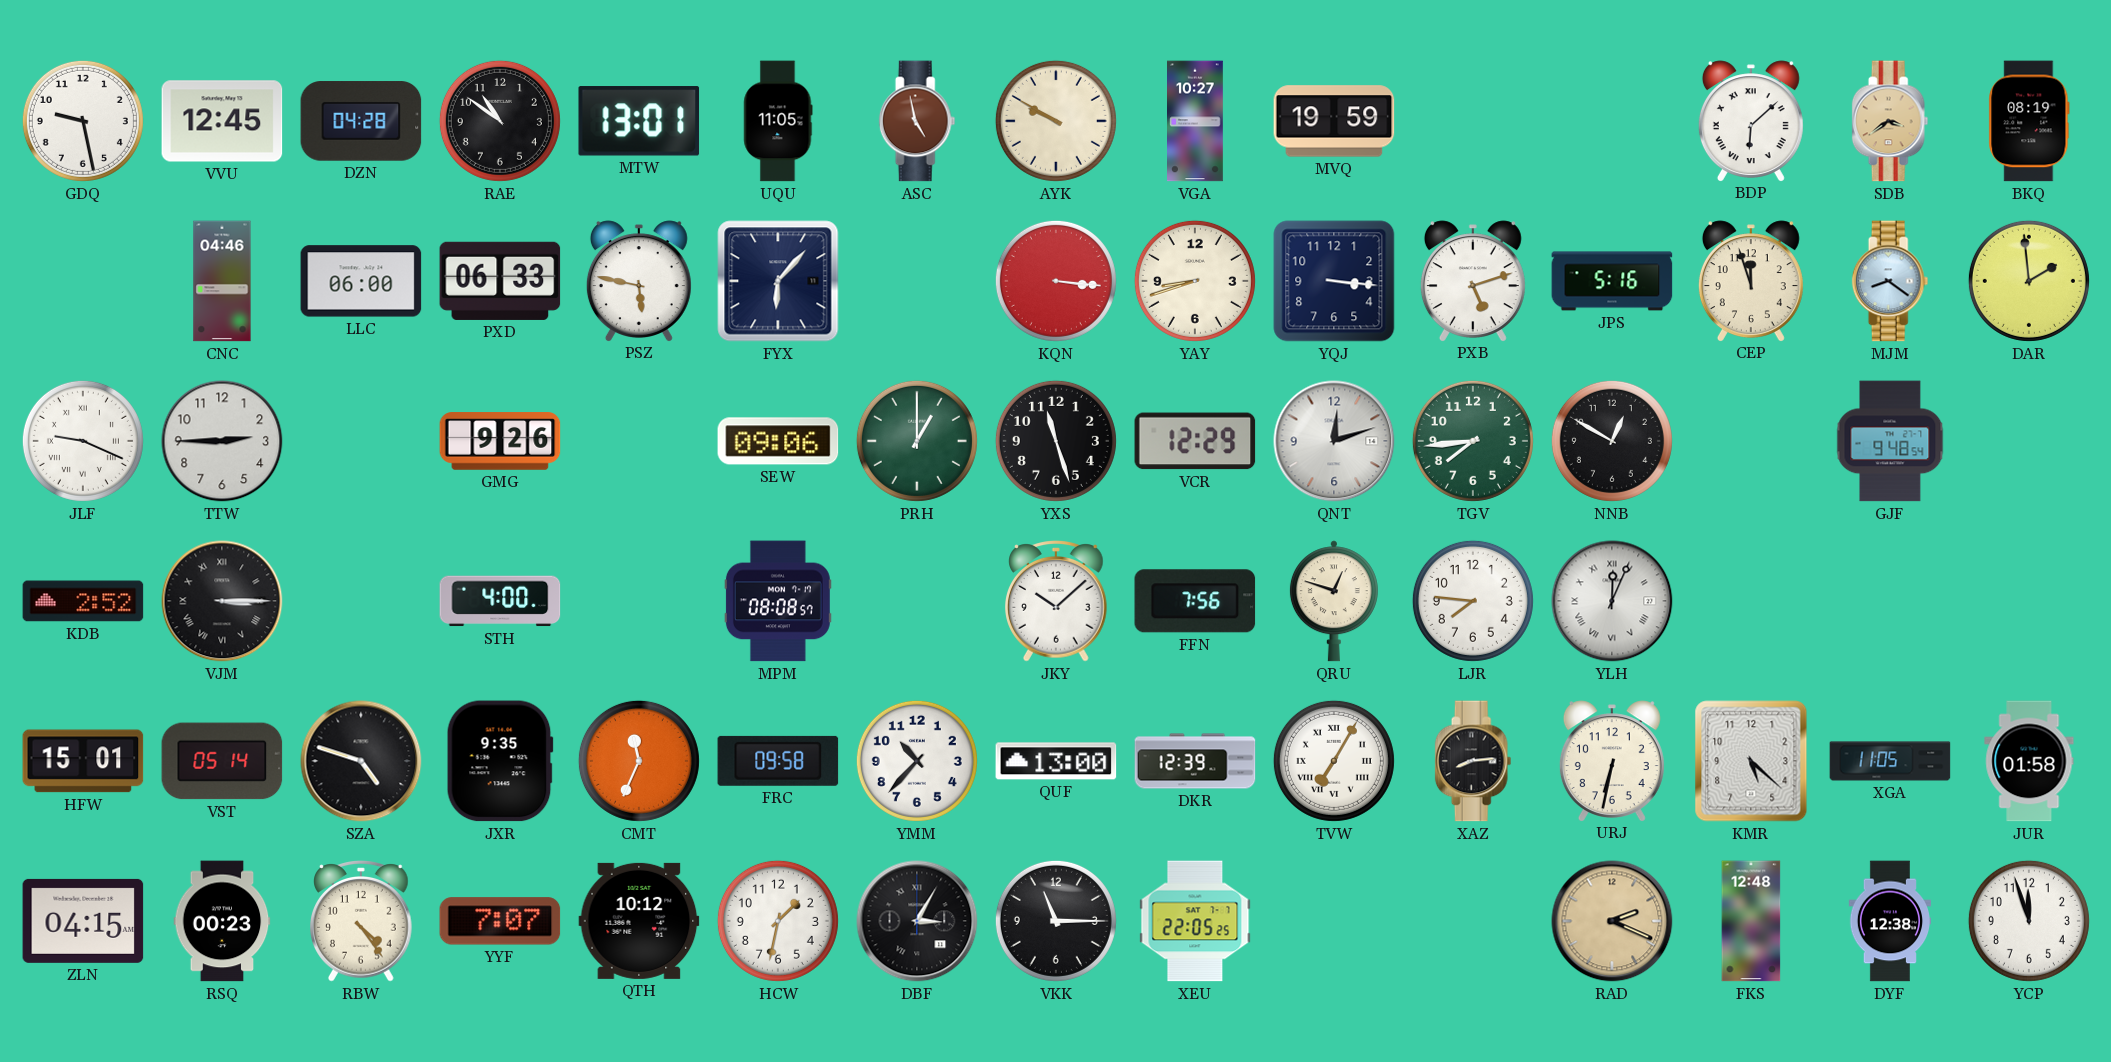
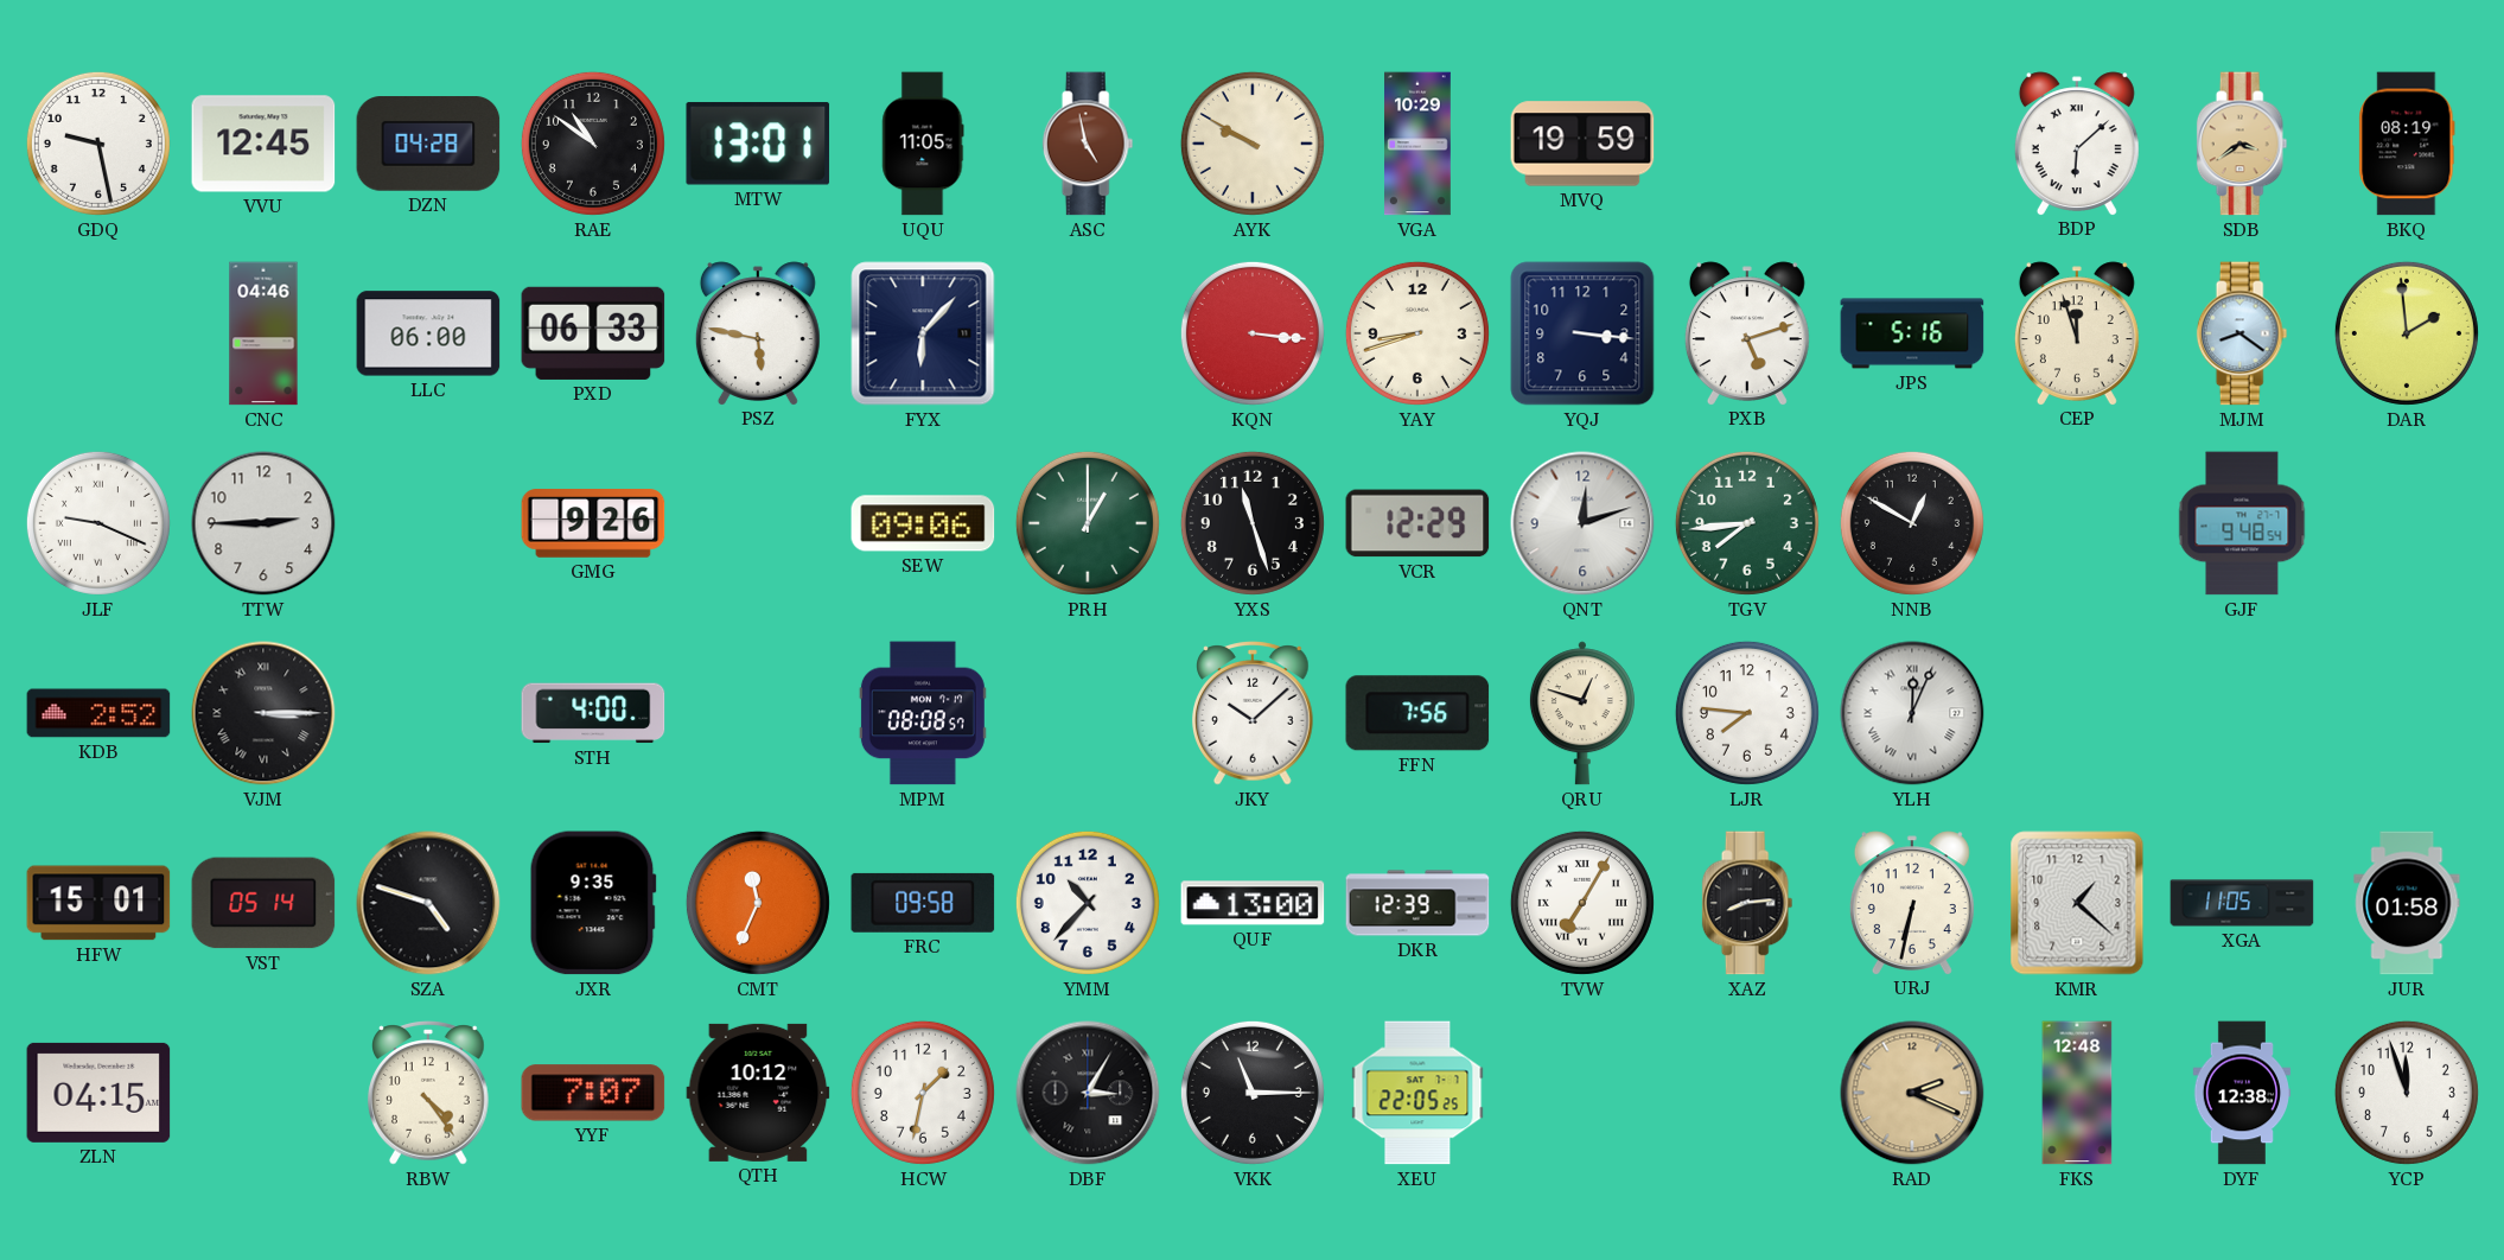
VGA: 10:27 -> 10:29 (1419, 144)
KMR: 5:22 -> 1:22 (2077, 903)
RSQ: 00:23 -> none (222, 921)
